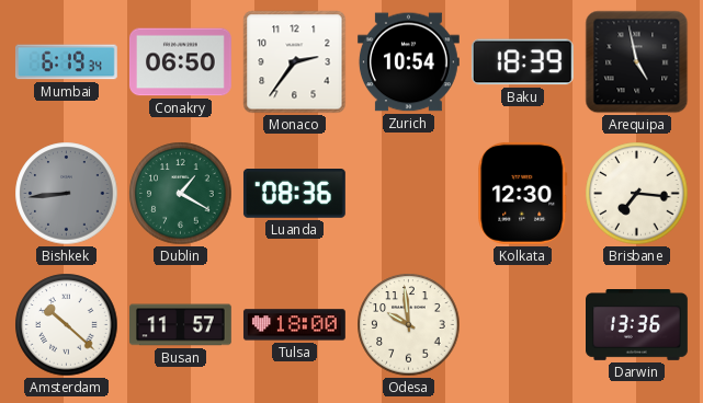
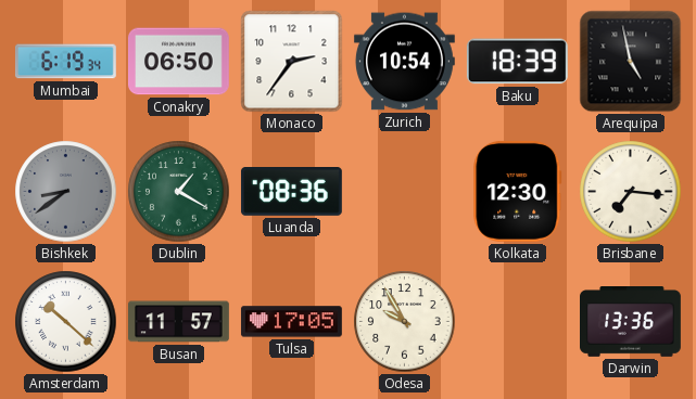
Bishkek: 8:44 -> 8:39 (66, 192)
Tulsa: 18:00 -> 17:05 (291, 322)
Odesa: 9:59 -> 9:55 (405, 322)
